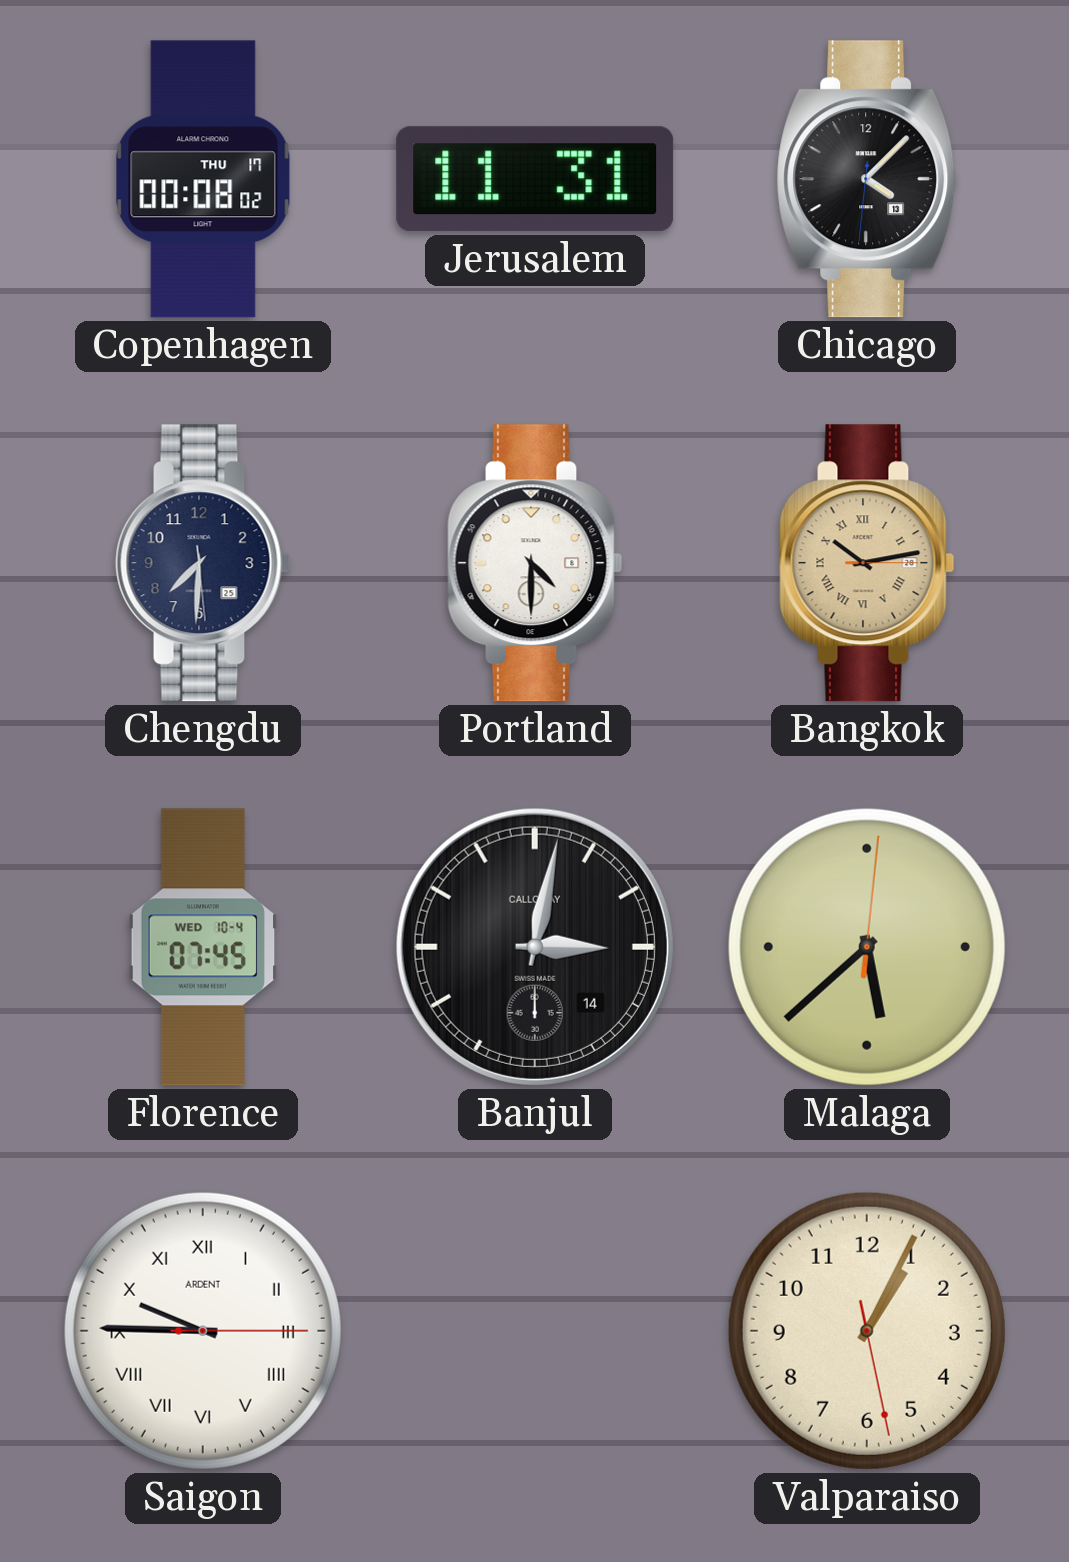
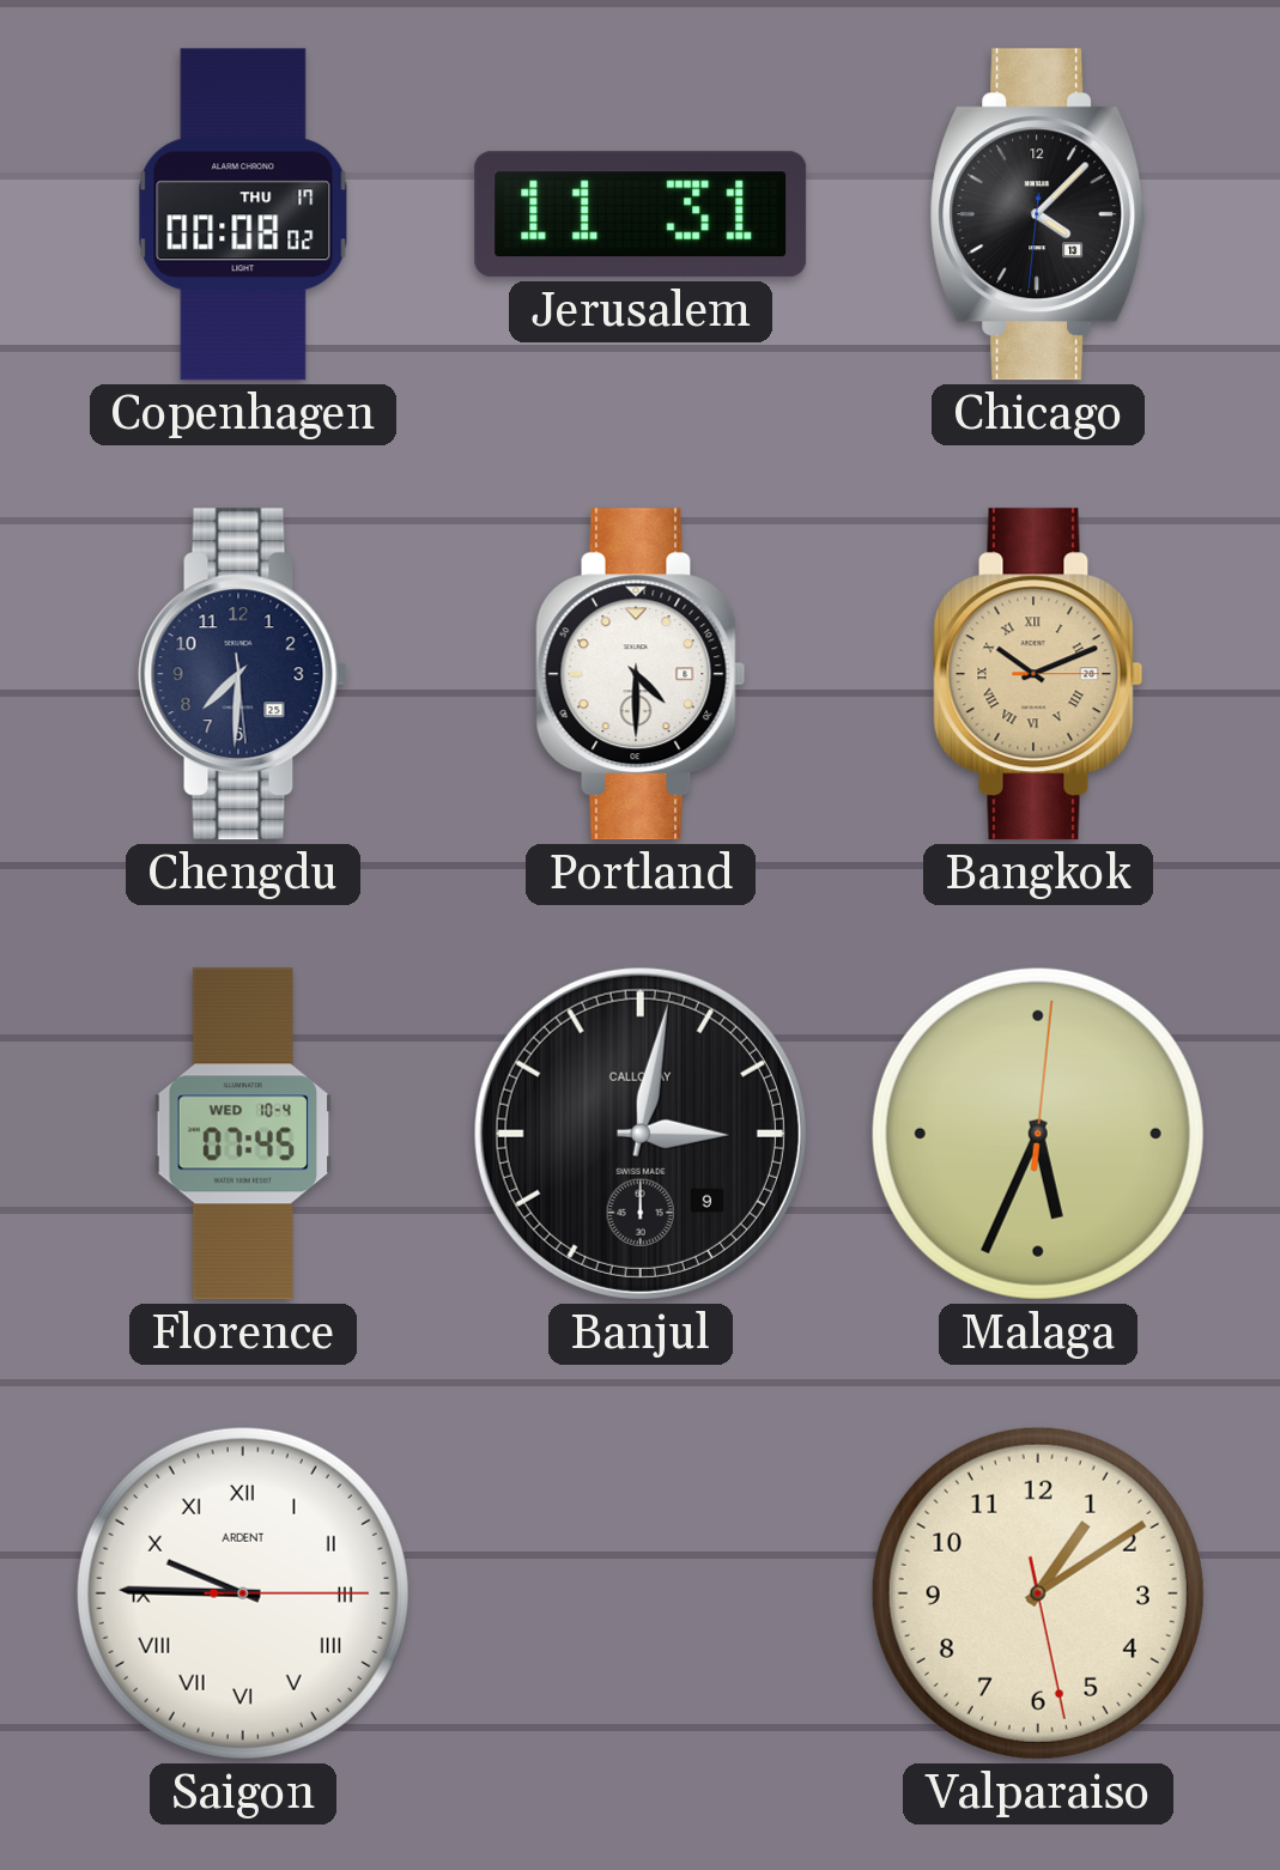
Bangkok: 10:13 -> 10:11 (1038, 674)
Banjul date: 14 -> 9 (641, 1134)
Malaga: 5:38 -> 5:34 (1038, 1134)
Valparaiso: 1:04 -> 1:09 (1038, 1593)
